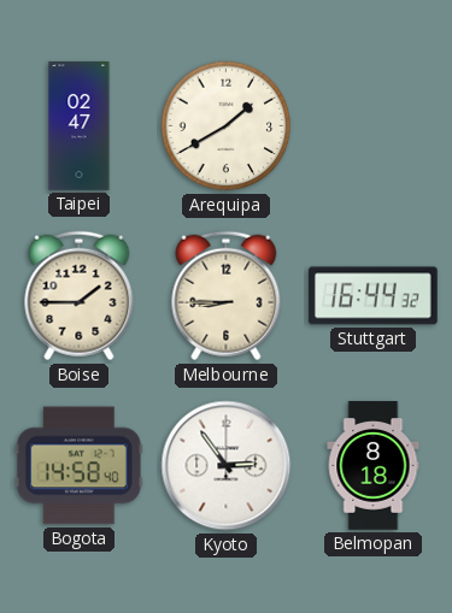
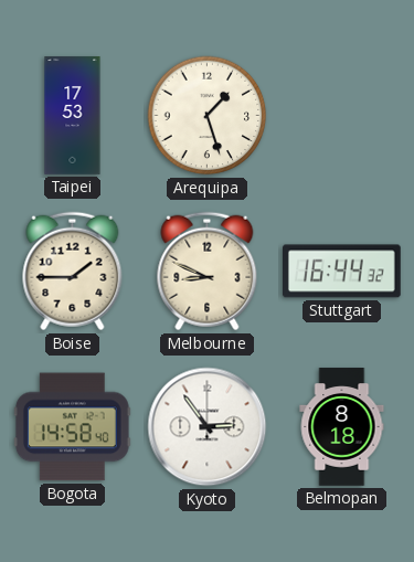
Taipei: 02:47 -> 17:53 (73, 116)
Arequipa: 1:40 -> 1:27 (208, 116)
Melbourne: 8:45 -> 8:49 (208, 272)
